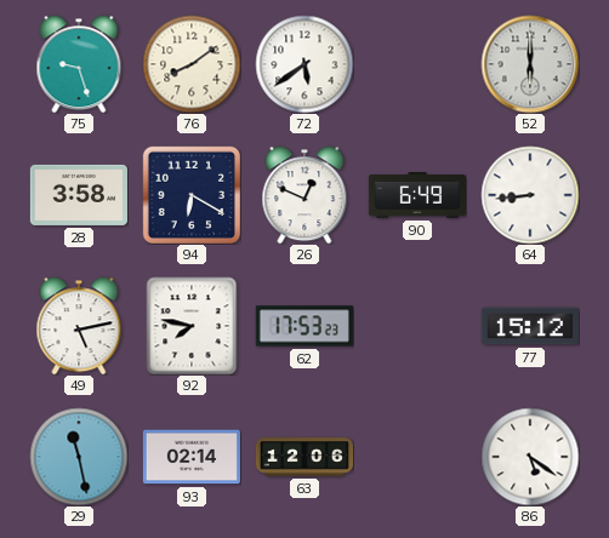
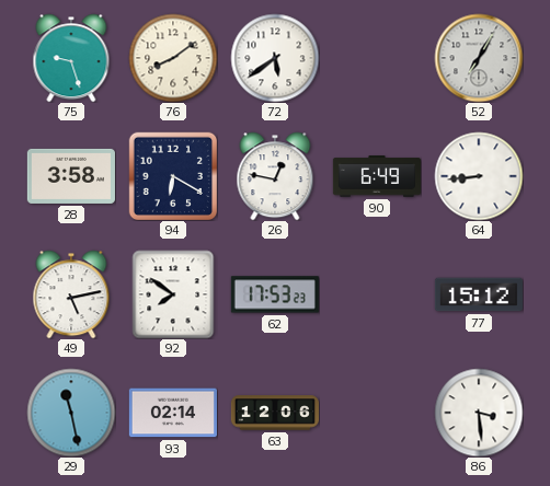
52: 6:00 -> 7:05 (479, 58)
26: 12:49 -> 12:47 (275, 176)
92: 7:47 -> 7:51 (173, 294)
86: 5:21 -> 3:29 (479, 413)
